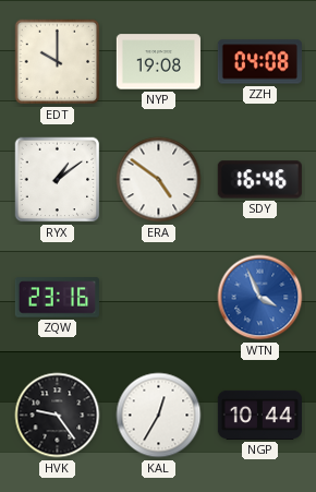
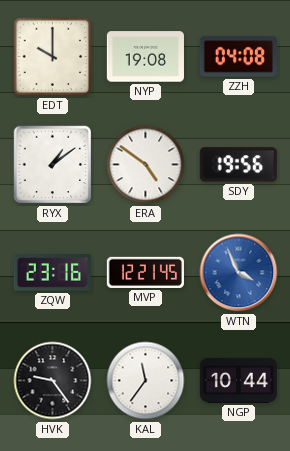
SDY: 16:46 -> 19:56 (238, 165)
MVP: none -> 12:21 (145, 272)
KAL: 12:35 -> 11:36 (146, 381)
